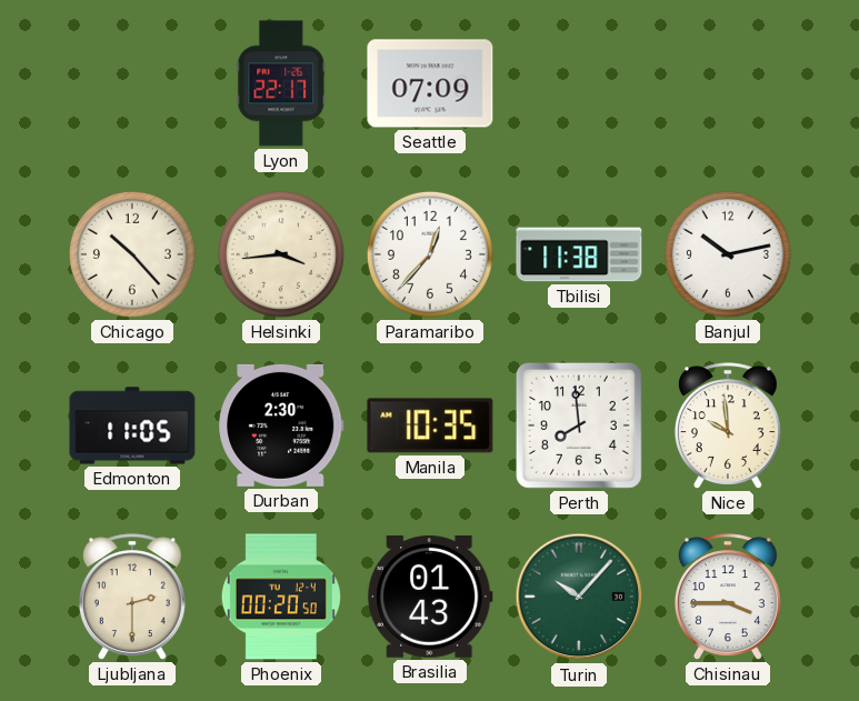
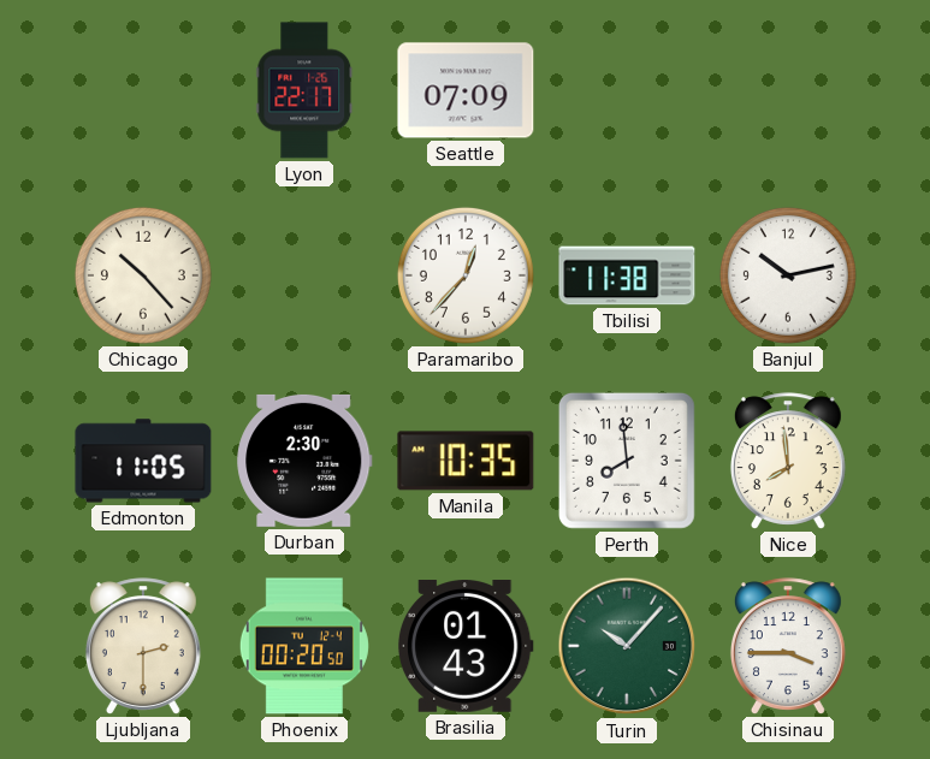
Helsinki: 3:44 -> none (281, 254)
Nice: 9:59 -> 7:59 (788, 461)
